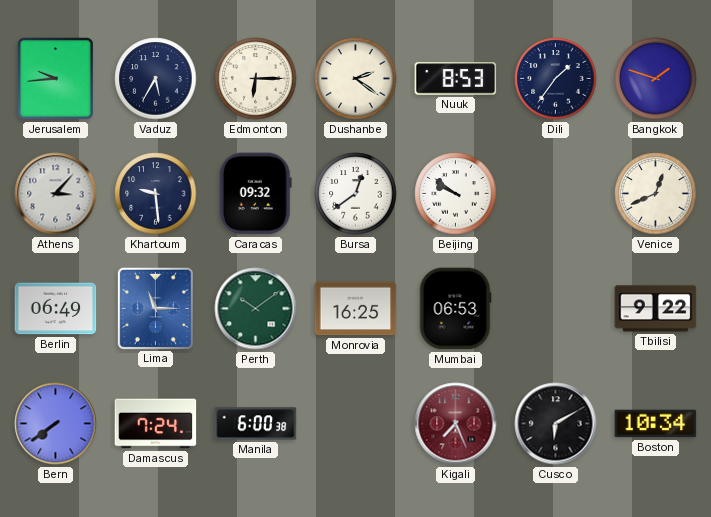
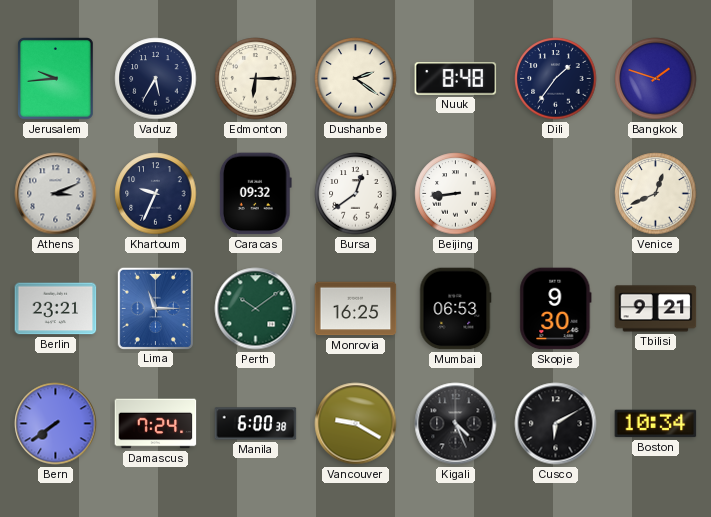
Nuuk: 8:53 -> 8:48 (456, 79)
Athens: 3:07 -> 3:11 (56, 194)
Khartoum: 9:29 -> 9:34 (156, 194)
Beijing: 9:51 -> 8:44 (456, 194)
Berlin: 06:49 -> 23:21 (56, 309)
Skopje: none -> 9:30 (556, 309)
Tbilisi: 9:22 -> 9:21 (656, 309)
Vancouver: none -> 9:20 (356, 424)
Kigali: 7:26 -> 4:26 (456, 424)
Kigali dial: burgundy -> black (456, 424)
